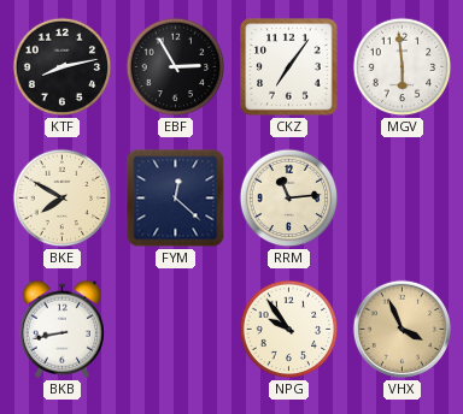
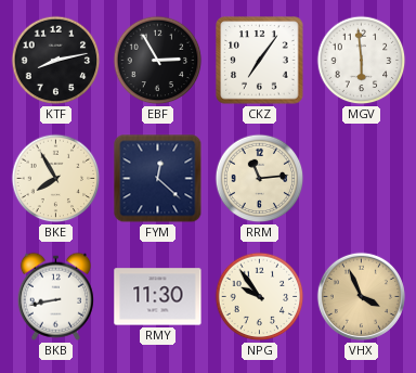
BKE: 7:50 -> 7:55 (56, 179)
RMY: none -> 11:30 (158, 297)
